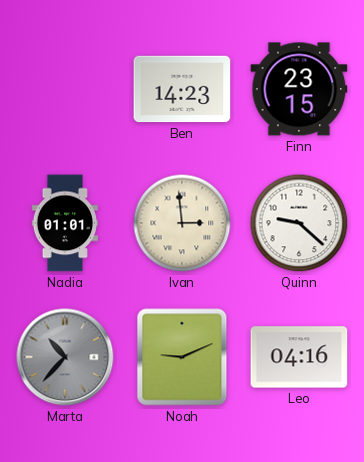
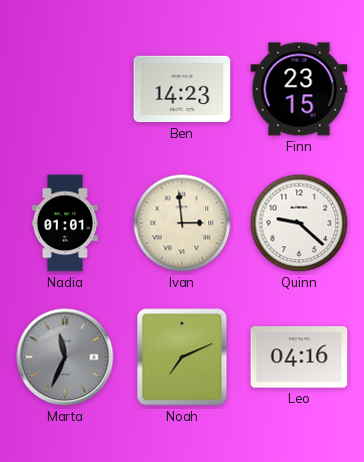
Marta: 10:37 -> 11:34 (65, 357)
Noah: 9:11 -> 7:11 (182, 357)
